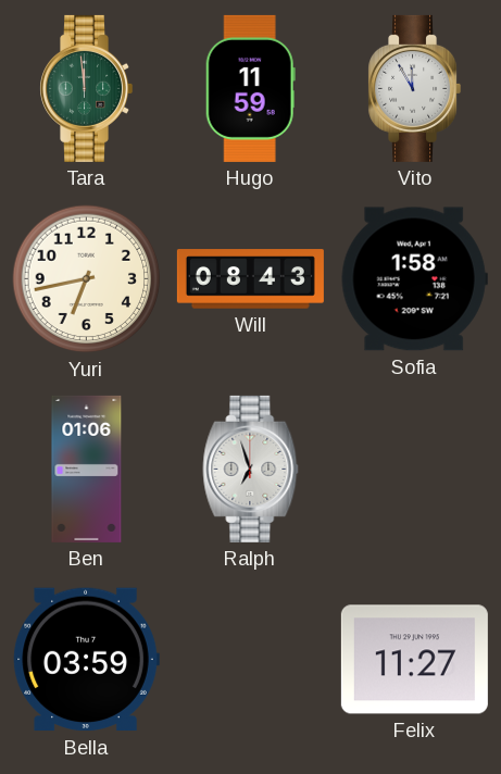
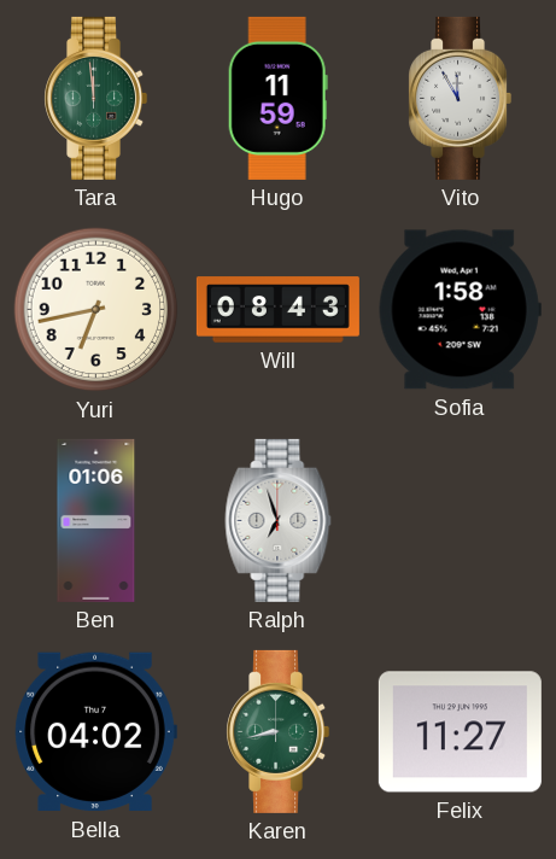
Bella: 03:59 -> 04:02 (95, 732)
Karen: none -> 8:43 (279, 731)
